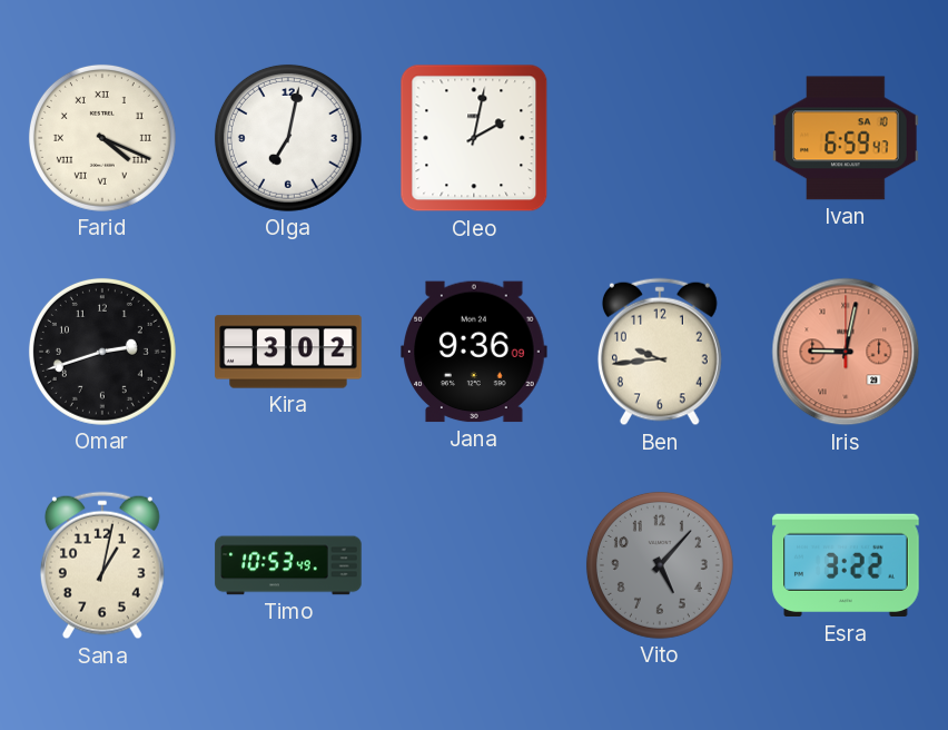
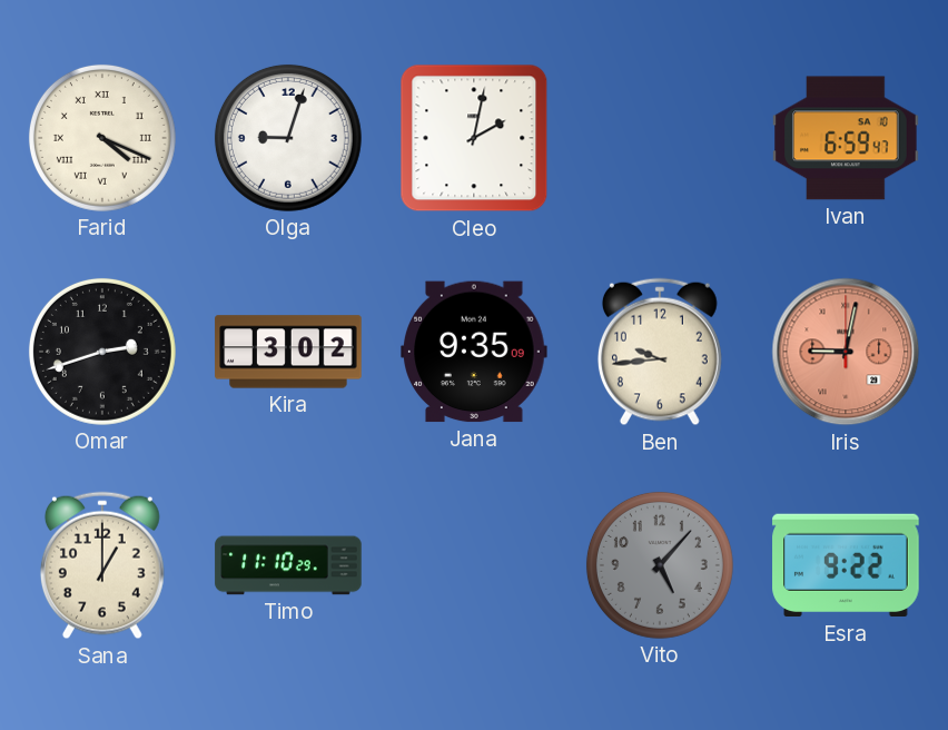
Olga: 7:02 -> 9:03 (288, 138)
Jana: 9:36 -> 9:35 (474, 352)
Sana: 1:02 -> 1:00 (102, 565)
Timo: 10:53 -> 11:10 (288, 565)
Esra: 3:22 -> 9:22 (846, 565)
